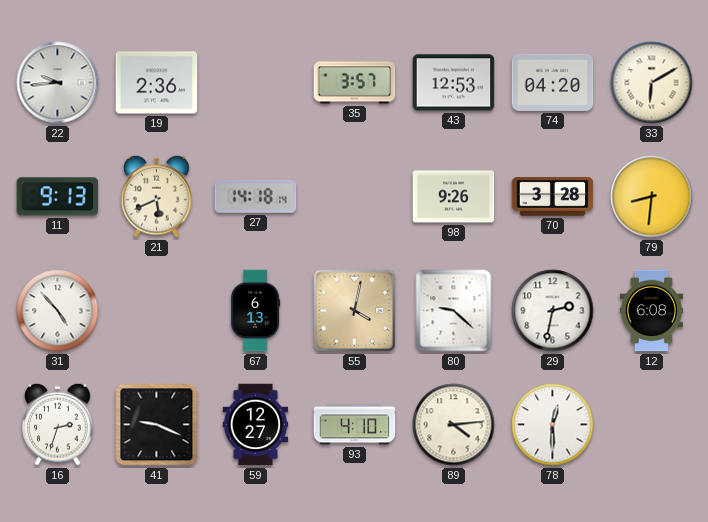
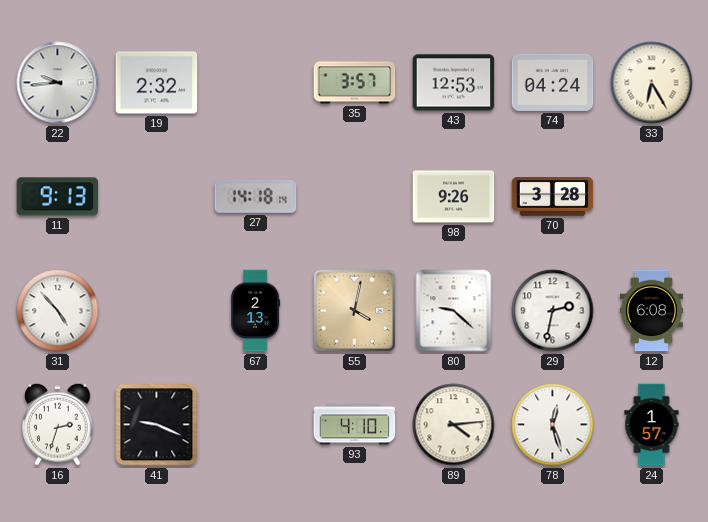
19: 2:36 -> 2:32 (157, 83)
74: 04:20 -> 04:24 (553, 82)
33: 6:10 -> 6:25 (652, 83)
21: 5:41 -> none (157, 196)
79: 8:31 -> none (652, 197)
67: 6:13 -> 2:13 (256, 311)
59: 12:27 -> none (256, 425)
78: 12:30 -> 12:27 (553, 425)
24: none -> 1:57 (652, 425)
